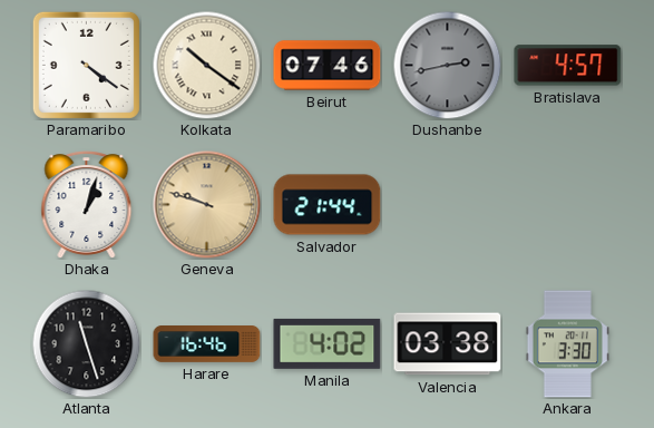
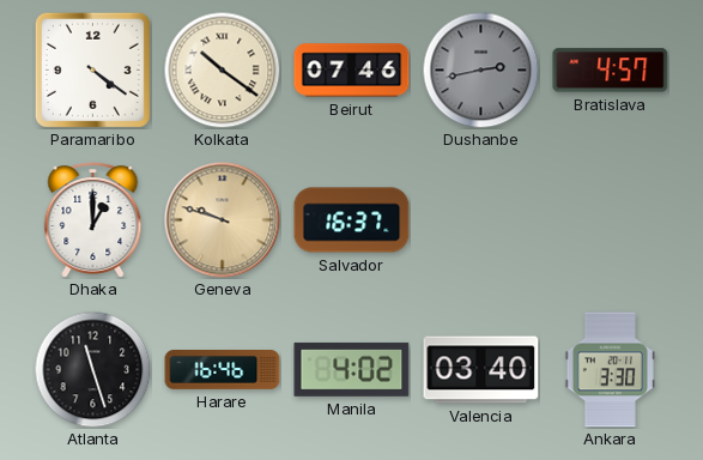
Dhaka: 1:03 -> 1:00 (93, 220)
Salvador: 21:44 -> 16:37 (352, 220)
Valencia: 03:38 -> 03:40 (481, 370)
